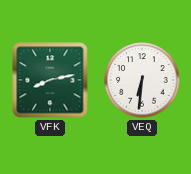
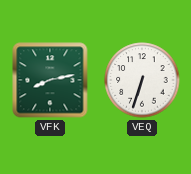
VEQ: 6:31 -> 6:33 (142, 80)
